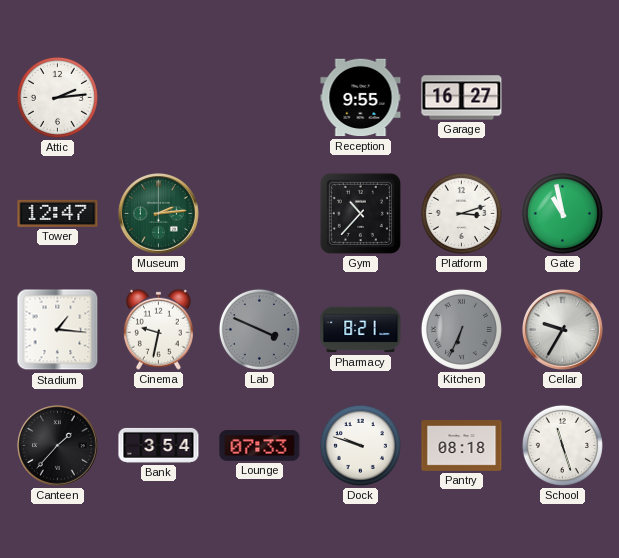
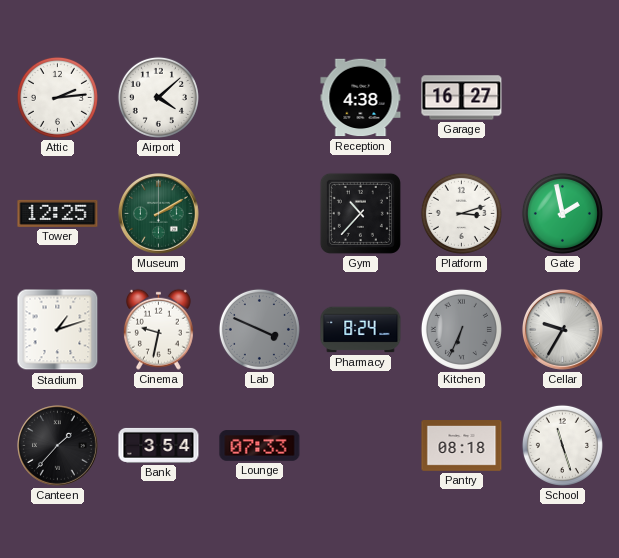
Airport: none -> 4:08 (158, 97)
Reception: 9:55 -> 4:38 (361, 98)
Tower: 12:47 -> 12:25 (58, 213)
Museum: 2:14 -> 2:10 (159, 214)
Gate: 10:58 -> 1:58 (562, 213)
Stadium: 1:16 -> 1:12 (58, 330)
Pharmacy: 8:21 -> 8:24 (361, 330)
Dock: 9:48 -> none (360, 445)
